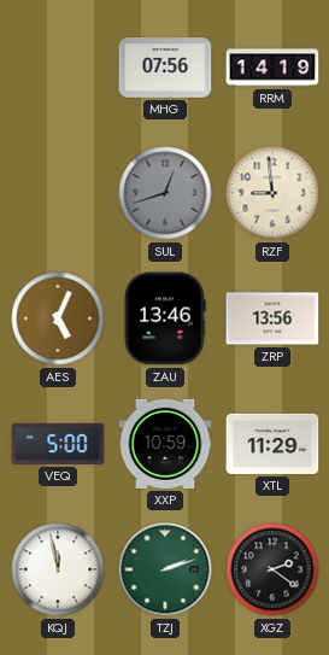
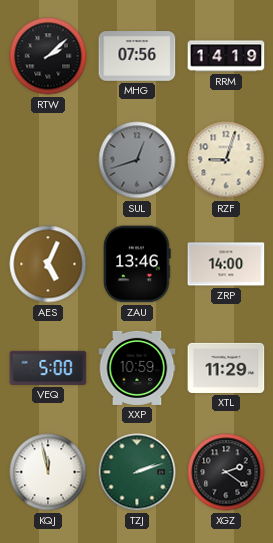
RTW: none -> 2:08 (48, 56)
RZF: 8:59 -> 9:03 (226, 160)
ZRP: 13:56 -> 14:00 (226, 264)
